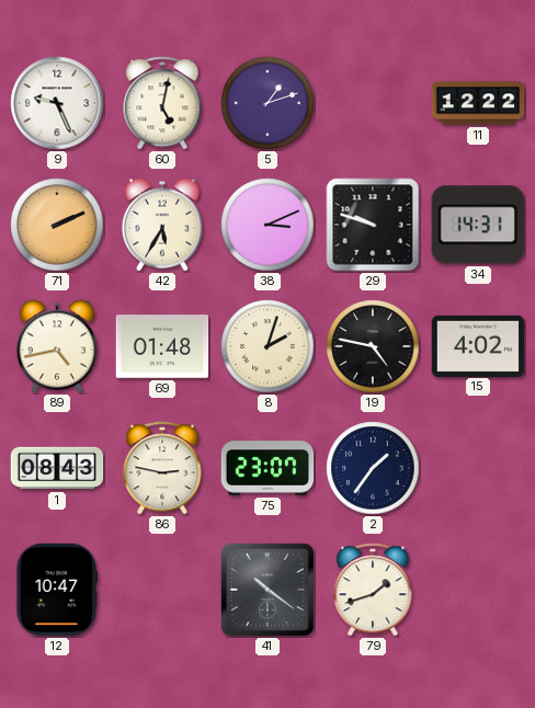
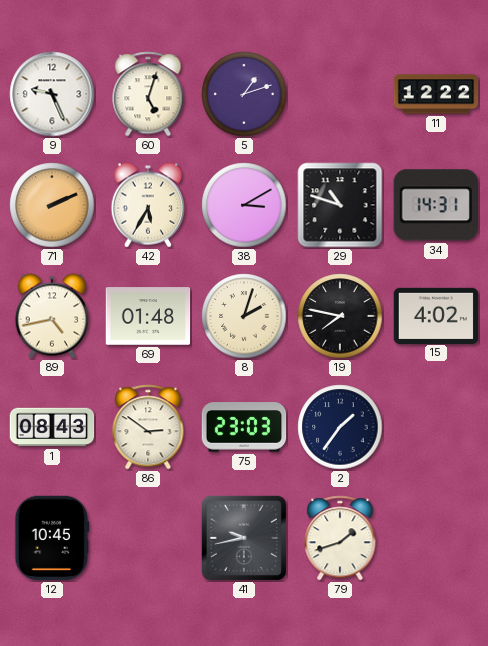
60: 5:02 -> 5:03 (148, 94)
38: 3:11 -> 3:10 (244, 205)
29: 9:48 -> 10:48 (340, 205)
19: 4:47 -> 7:47 (340, 316)
86: 2:47 -> 2:51 (148, 427)
75: 23:07 -> 23:03 (244, 427)
12: 10:47 -> 10:45 (52, 538)
41: 10:21 -> 9:43 (244, 538)
